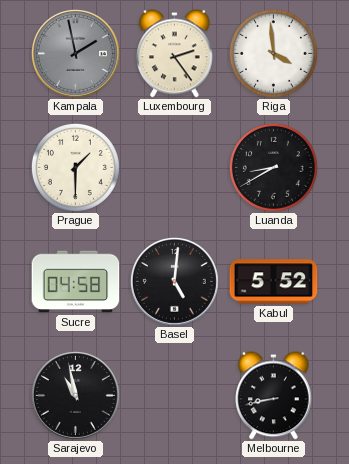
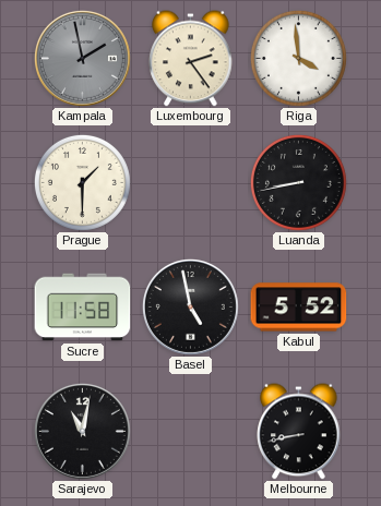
Luanda: 8:40 -> 8:43 (298, 182)
Sucre: 04:58 -> 11:58 (83, 308)
Basel: 5:01 -> 4:58 (190, 306)
Sarajevo: 10:58 -> 11:02 (82, 431)
